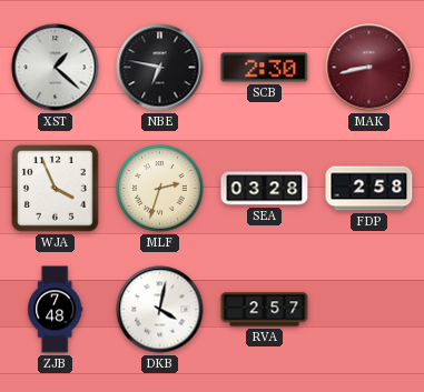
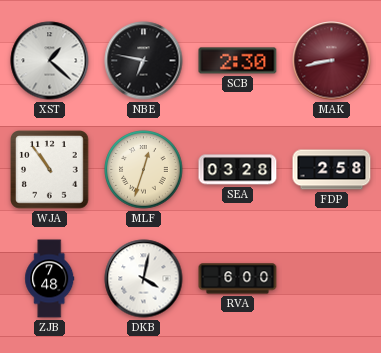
WJA: 3:56 -> 10:54 (50, 170)
MLF: 2:33 -> 12:33 (144, 170)
RVA: 2:57 -> 6:00 (238, 279)
